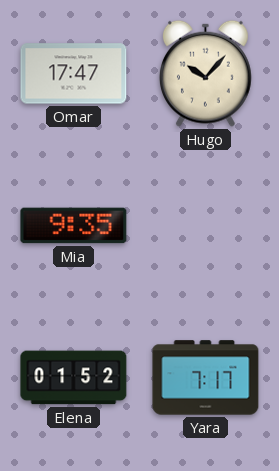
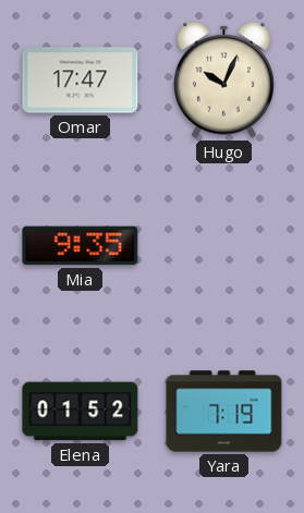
Hugo: 10:07 -> 10:04 (223, 80)
Yara: 7:17 -> 7:19 (224, 412)
